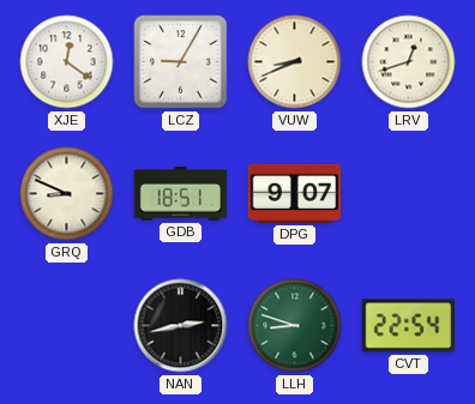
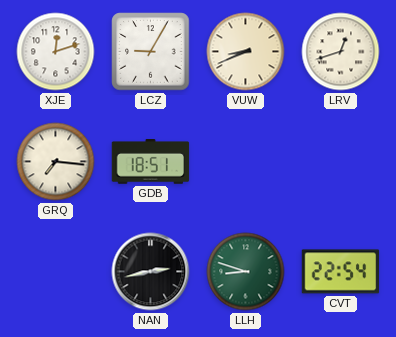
XJE: 12:21 -> 12:12 (56, 52)
GRQ: 8:49 -> 7:16 (56, 162)
DPG: 9:07 -> none (295, 193)
